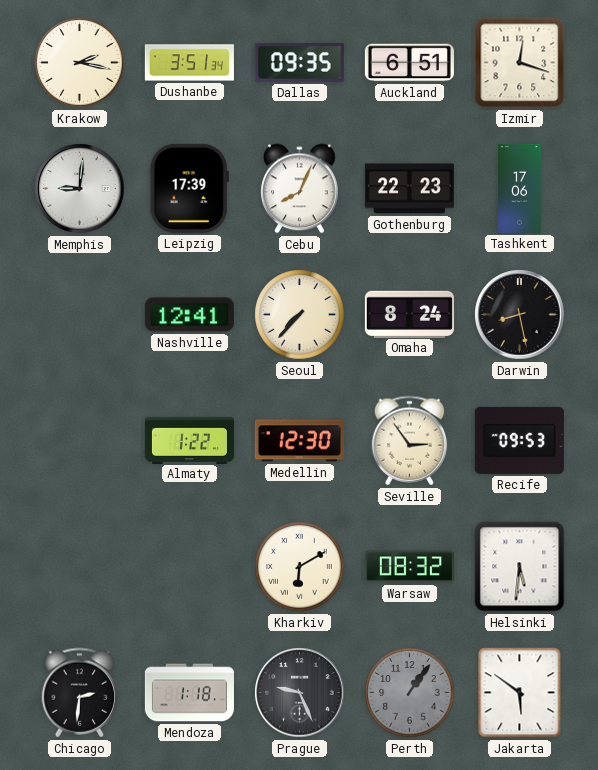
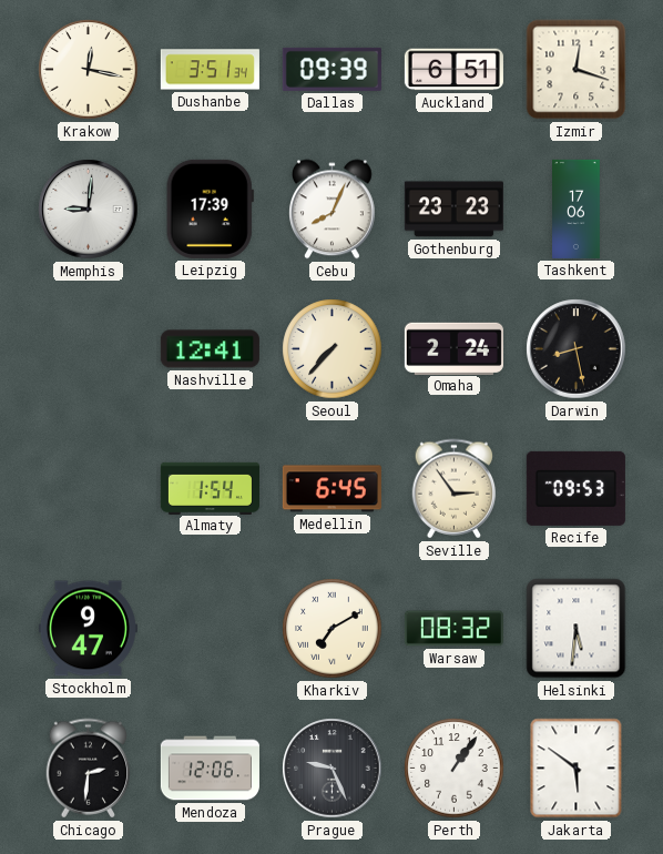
Krakow: 2:17 -> 12:17 (89, 70)
Dallas: 09:35 -> 09:39 (331, 69)
Gothenburg: 22:23 -> 23:23 (453, 210)
Omaha: 8:24 -> 2:24 (453, 348)
Almaty: 1:22 -> 1:54 (210, 488)
Medellin: 12:30 -> 6:45 (331, 489)
Stockholm: none -> 9:47 (88, 629)
Kharkiv: 6:10 -> 7:10 (333, 629)
Mendoza: 1:18 -> 12:06 (210, 769)
Perth dial: grey -> white (455, 769)
